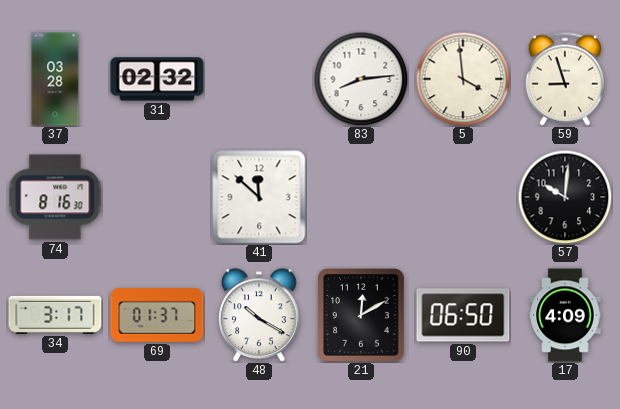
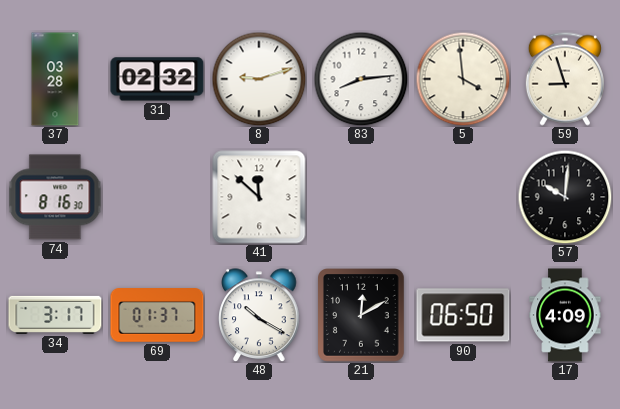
8: none -> 9:12 (259, 79)
